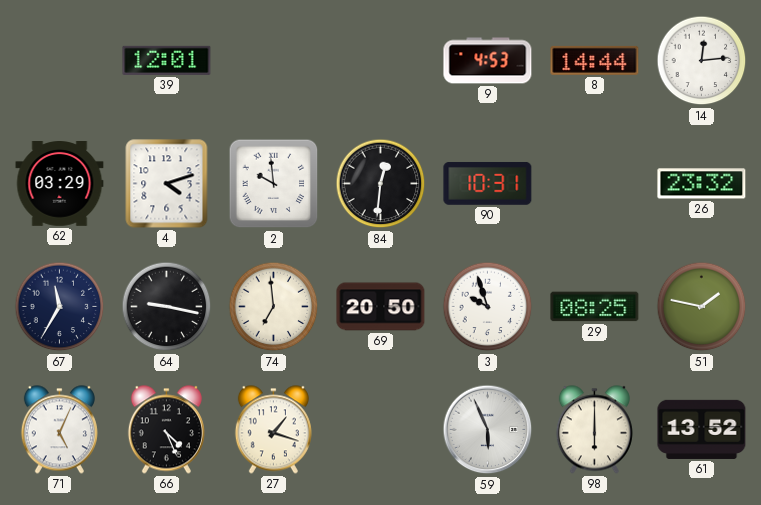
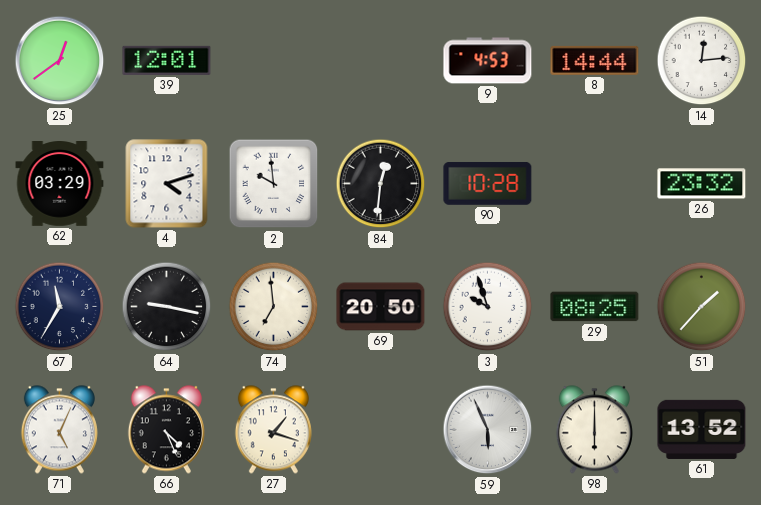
25: none -> 12:39 (60, 61)
90: 10:31 -> 10:28 (488, 183)
51: 1:47 -> 1:37 (702, 307)
